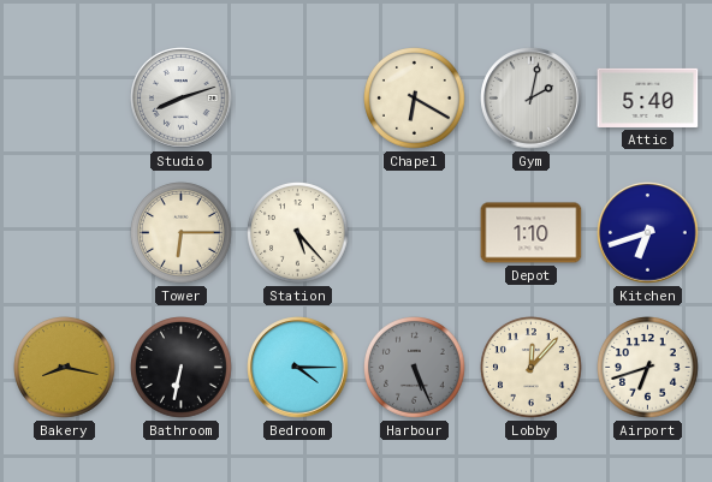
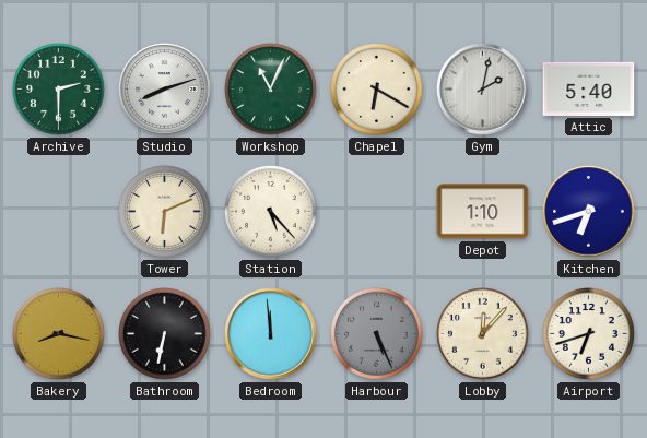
Archive: none -> 2:30 (59, 90)
Workshop: none -> 11:04 (271, 90)
Tower: 6:15 -> 6:11 (165, 212)
Bedroom: 4:15 -> 11:59 (271, 334)
